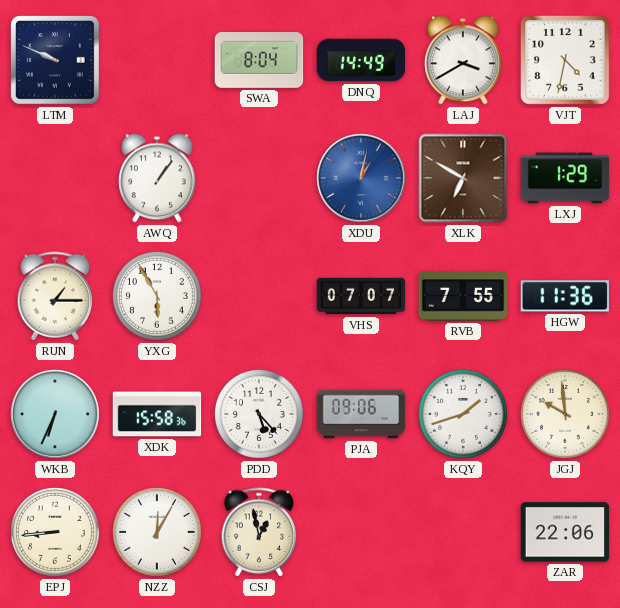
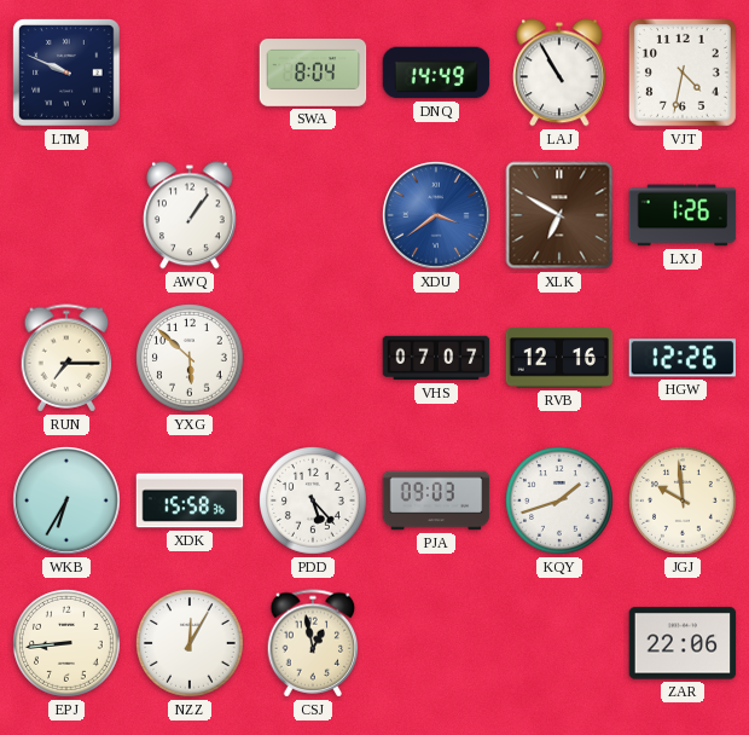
LAJ: 3:40 -> 10:55 (561, 73)
XDU: 1:02 -> 3:39 (437, 216)
LXJ: 1:29 -> 1:26 (683, 215)
RUN: 1:15 -> 7:15 (66, 358)
YXG: 5:55 -> 5:52 (191, 359)
RVB: 7:55 -> 12:16 (559, 358)
HGW: 11:36 -> 12:26 (681, 358)
WKB: 6:34 -> 6:35 (68, 502)
PJA: 09:06 -> 09:03 (436, 500)
